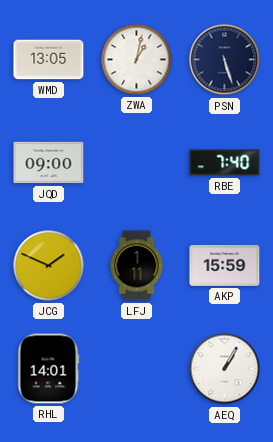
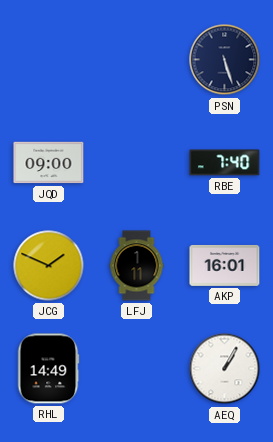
WMD: 13:05 -> none (49, 60)
ZWA: 1:02 -> none (137, 60)
AKP: 15:59 -> 16:01 (225, 265)
RHL: 14:01 -> 14:49 (48, 369)
